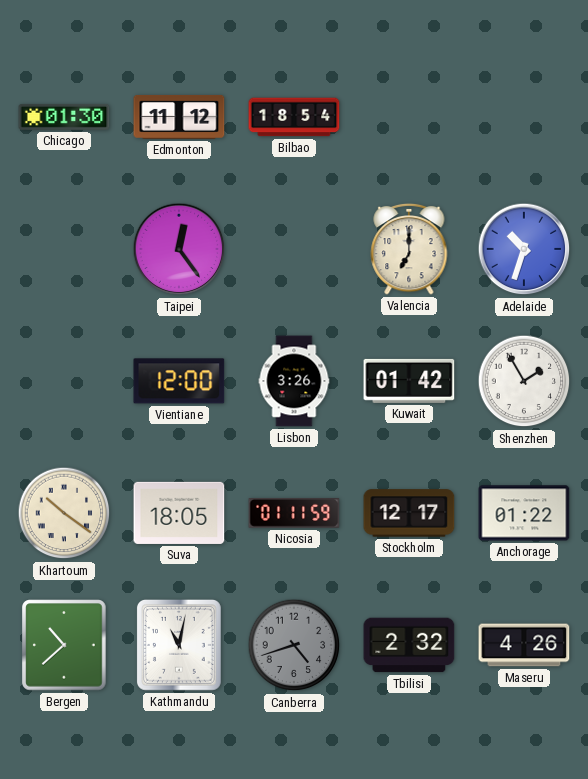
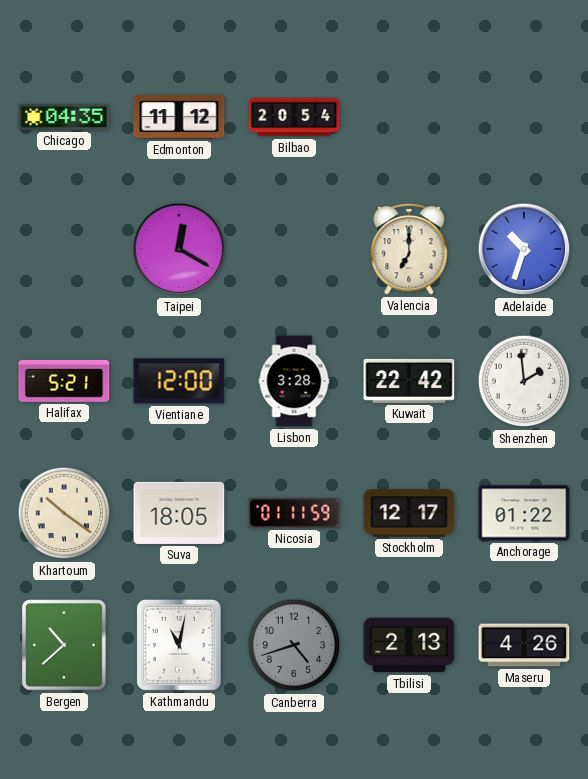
Chicago: 01:30 -> 04:35 (64, 117)
Bilbao: 18:54 -> 20:54 (294, 117)
Taipei: 12:24 -> 12:20 (179, 249)
Halifax: none -> 5:21 (64, 381)
Lisbon: 3:26 -> 3:28 (294, 381)
Kuwait: 01:42 -> 22:42 (409, 381)
Shenzhen: 1:55 -> 1:59 (524, 381)
Tbilisi: 2:32 -> 2:13 (409, 645)
